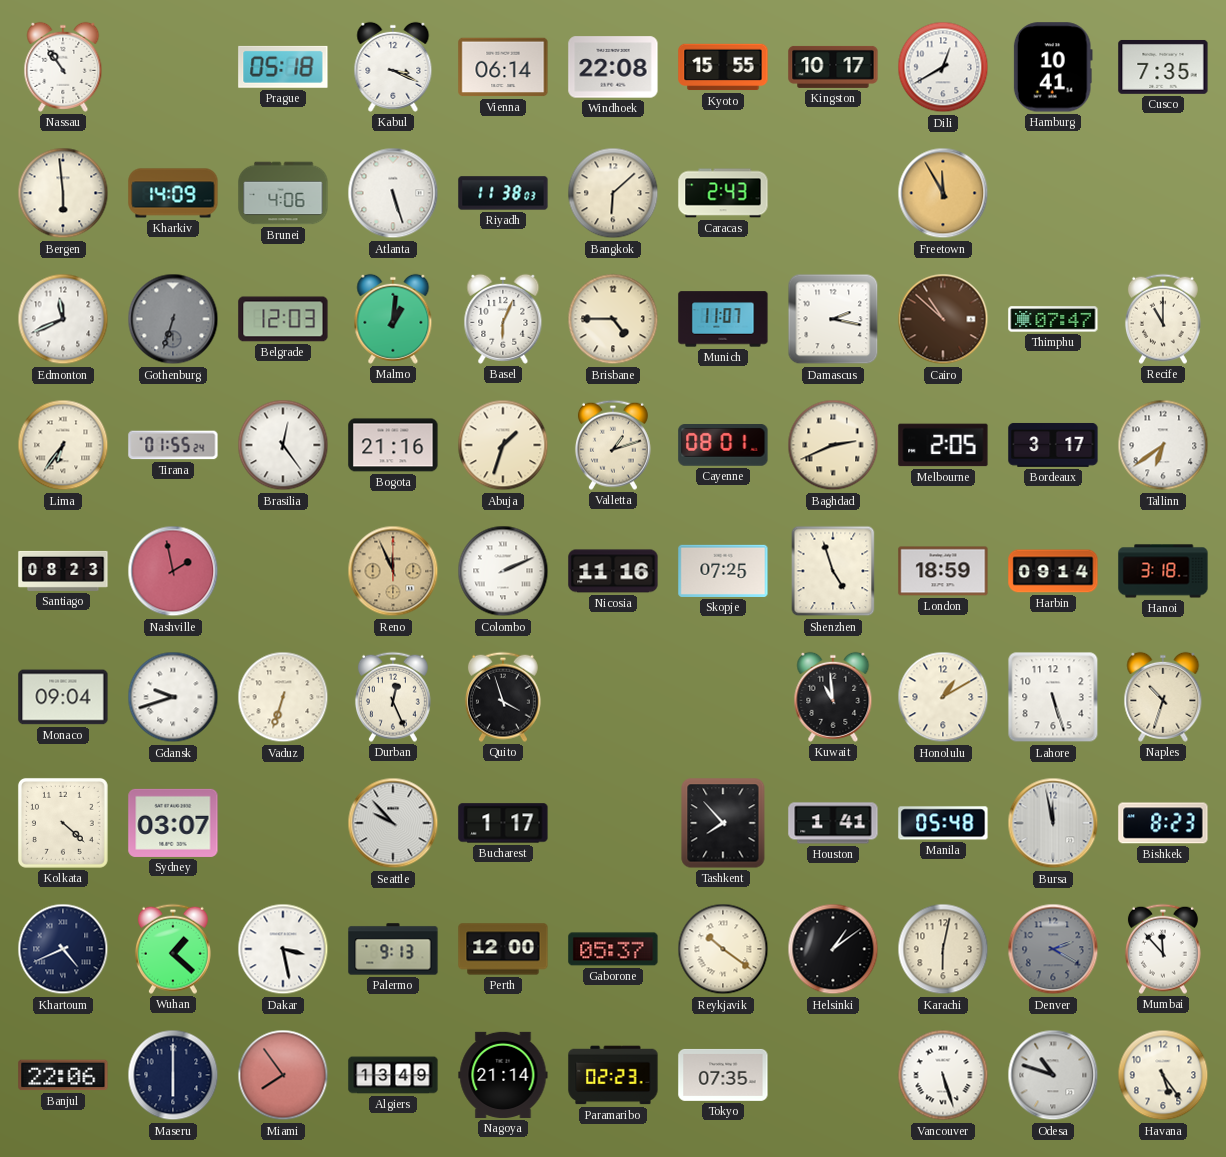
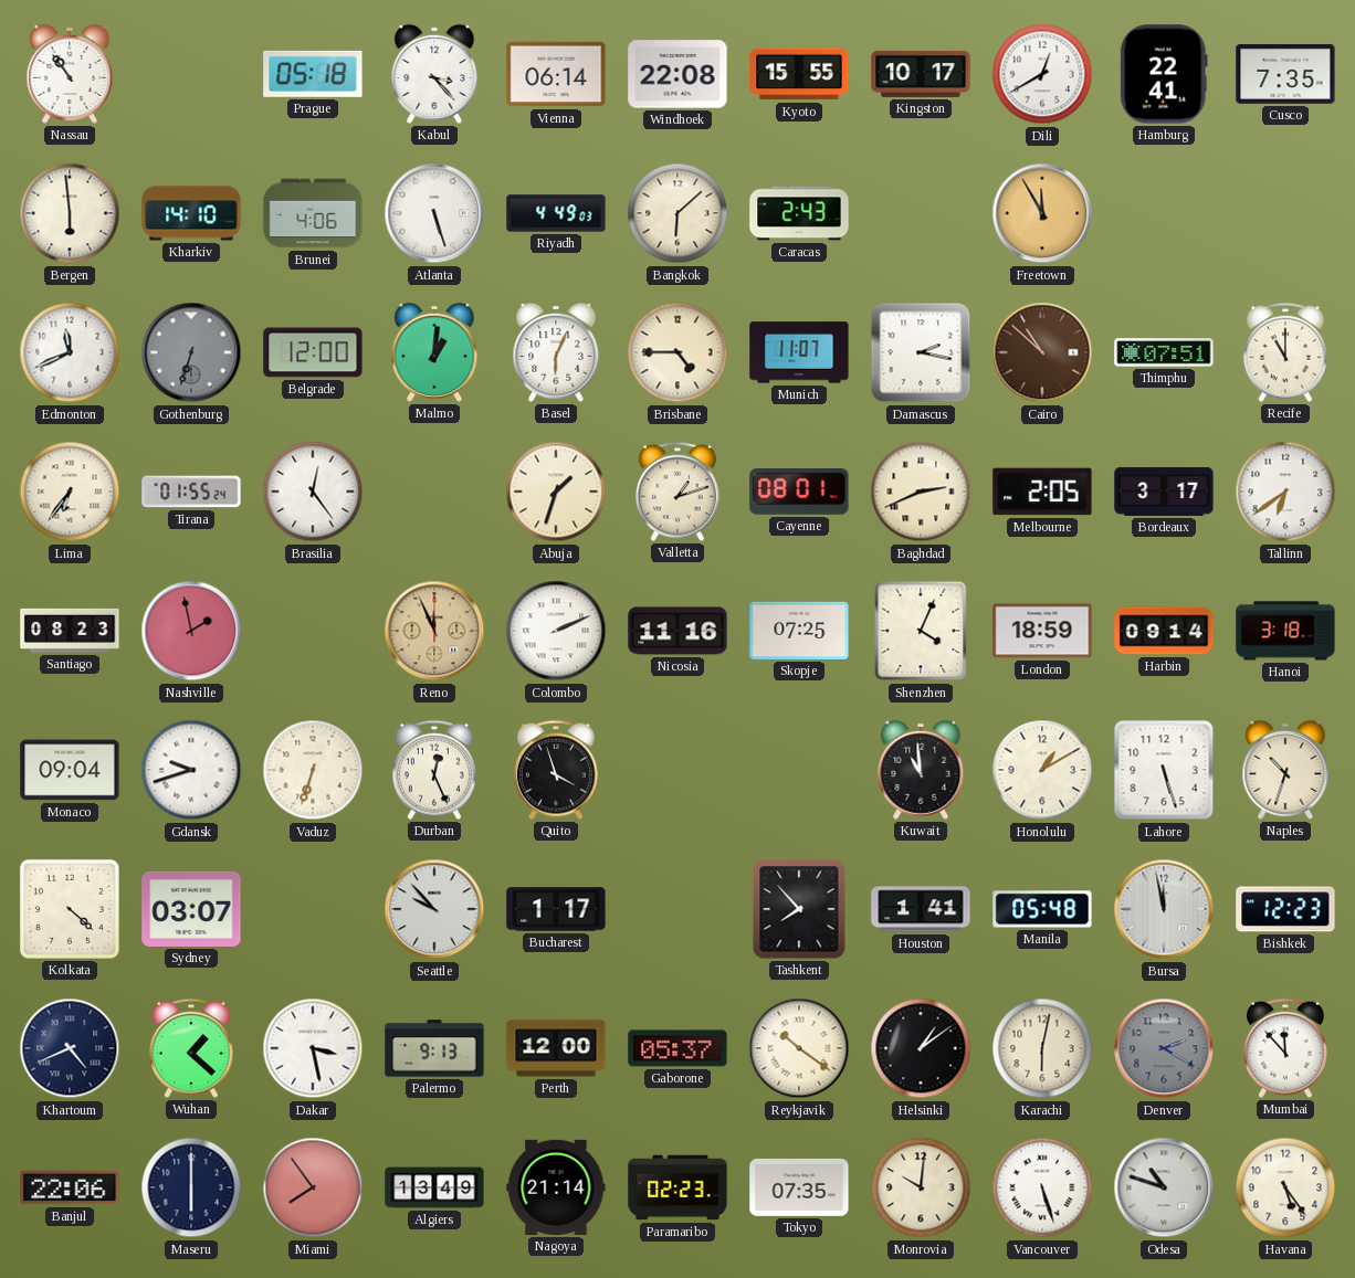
Kabul: 3:19 -> 3:23 (434, 74)
Hamburg: 10:41 -> 22:41 (1164, 74)
Kharkiv: 14:09 -> 14:10 (191, 213)
Riyadh: 11:38 -> 4:49 (556, 213)
Belgrade: 12:03 -> 12:00 (313, 352)
Thimphu: 07:47 -> 07:51 (1164, 352)
Bogota: 21:16 -> none (393, 445)
Shenzhen: 4:57 -> 4:04 (921, 631)
Bishkek: 8:23 -> 12:23 (1285, 909)
Monrovia: none -> 10:01 (921, 1187)
